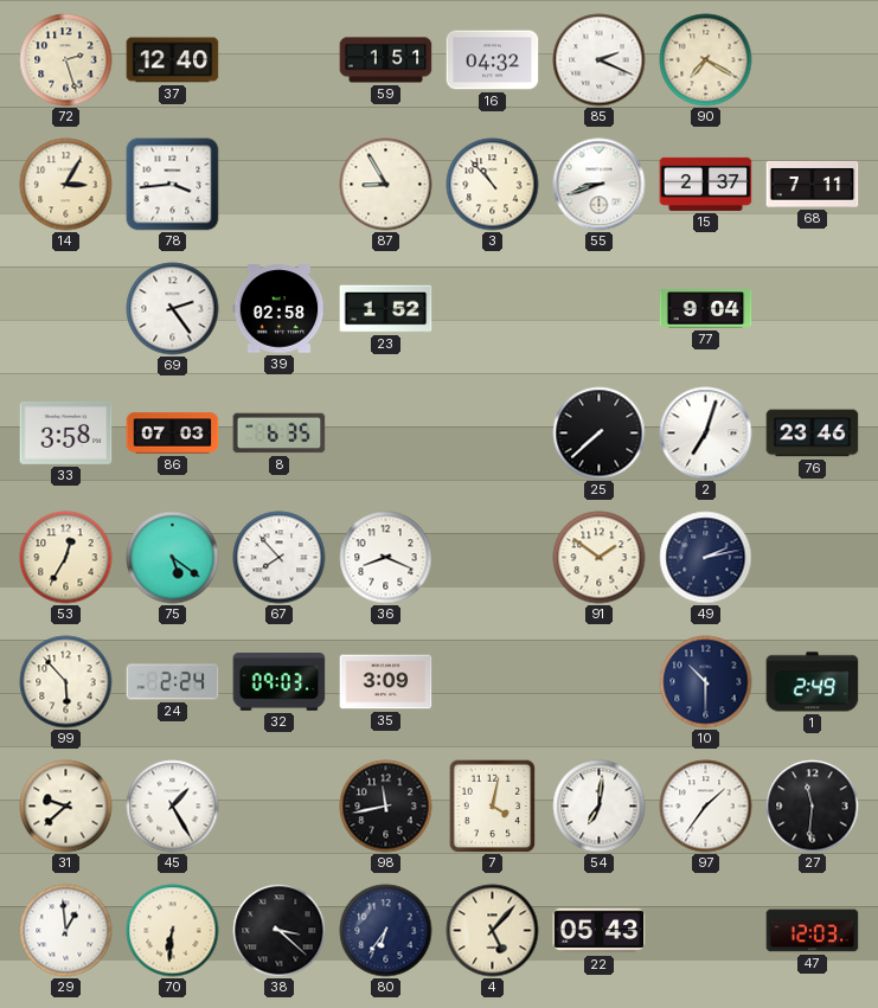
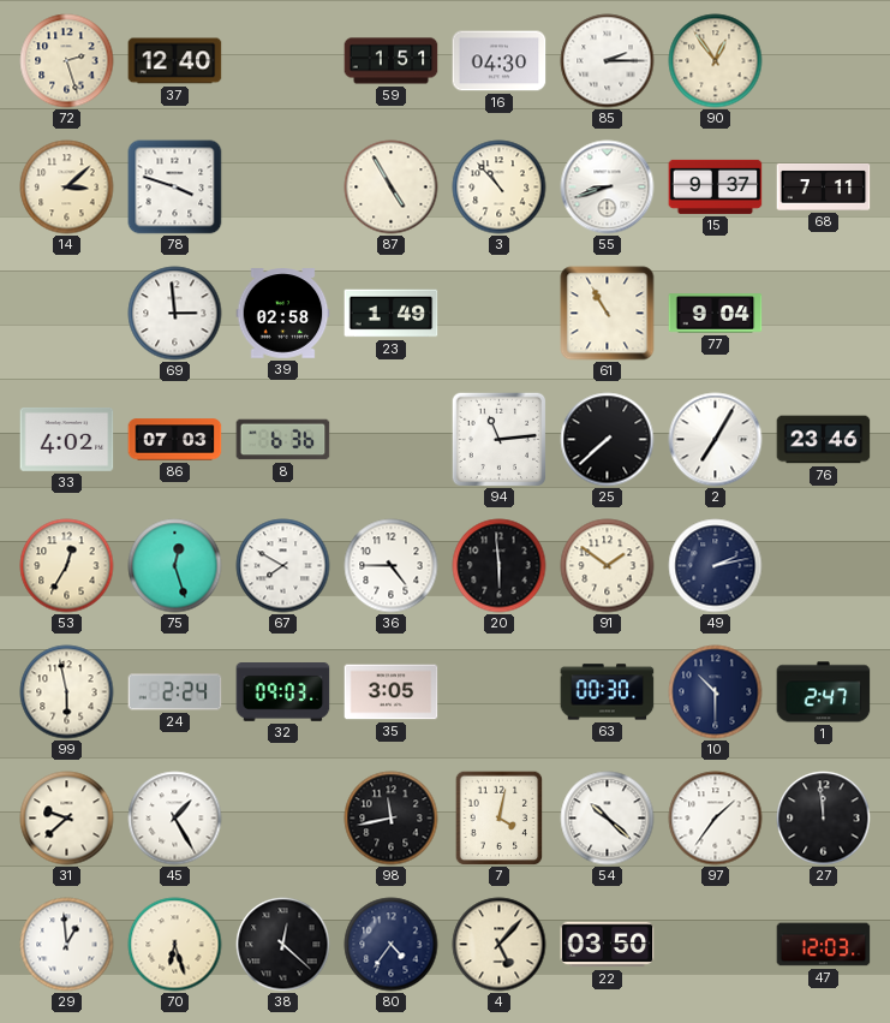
16: 04:32 -> 04:30 (500, 61)
85: 2:19 -> 2:15 (608, 61)
90: 7:20 -> 12:54 (716, 61)
14: 3:05 -> 3:08 (67, 188)
78: 3:44 -> 3:48 (175, 188)
87: 8:55 -> 4:55 (392, 188)
15: 2:37 -> 9:37 (716, 186)
69: 2:24 -> 2:59 (175, 314)
23: 1:52 -> 1:49 (392, 314)
61: none -> 10:55 (608, 314)
33: 3:58 -> 4:02 (67, 439)
8: 6:35 -> 6:36 (283, 440)
94: none -> 11:14 (498, 439)
2: 7:03 -> 7:05 (716, 440)
75: 5:21 -> 12:27 (175, 566)
67: 7:53 -> 7:50 (283, 566)
36: 8:19 -> 4:45 (392, 566)
20: none -> 5:59 (500, 566)
99: 5:53 -> 5:58 (67, 692)
35: 3:09 -> 3:05 (392, 692)
63: none -> 00:30 (608, 692)
1: 2:49 -> 2:47 (824, 692)
54: 7:01 -> 10:22 (608, 819)
27: 11:31 -> 11:59 (824, 819)
70: 6:31 -> 6:27 (175, 945)
38: 3:22 -> 12:22 (283, 945)
80: 6:36 -> 4:36 (392, 945)
22: 05:43 -> 03:50 (608, 945)
